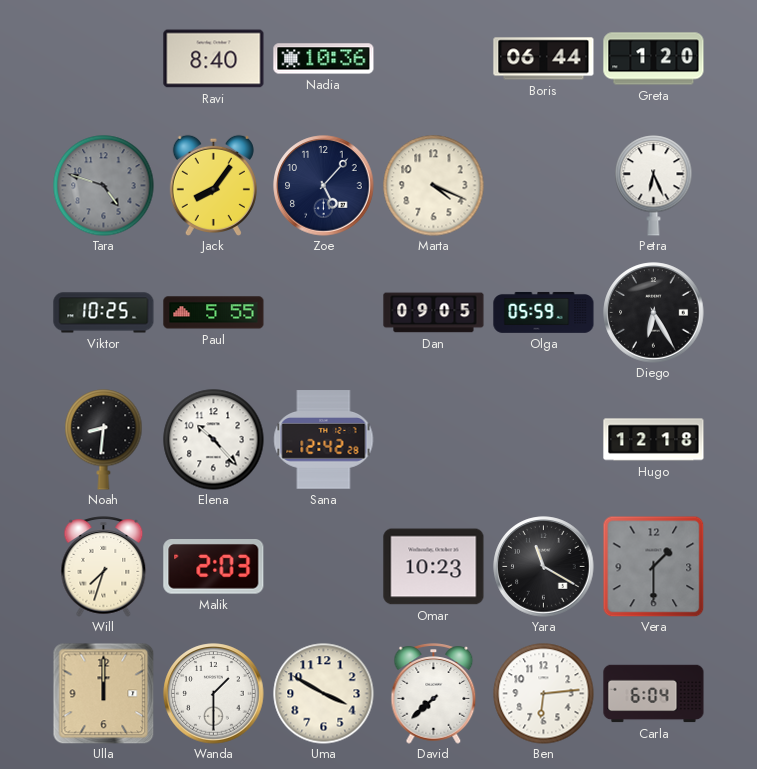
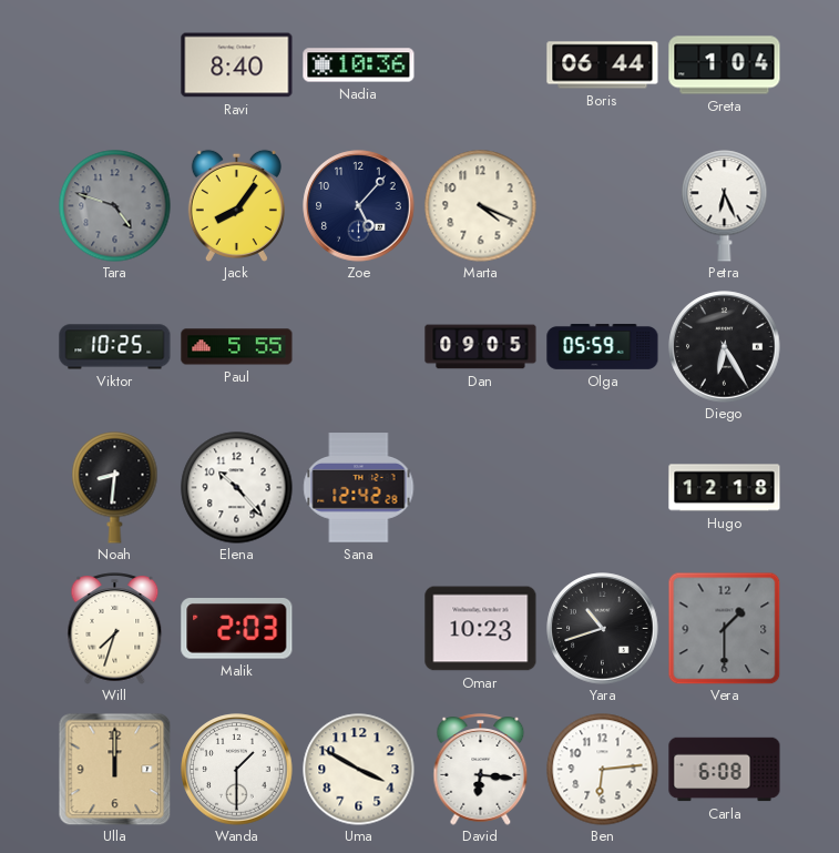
Greta: 1:20 -> 1:04 (725, 65)
Yara: 11:20 -> 10:42 (603, 629)
David: 7:38 -> 6:16 (481, 770)
Carla: 6:04 -> 6:08 (725, 770)
